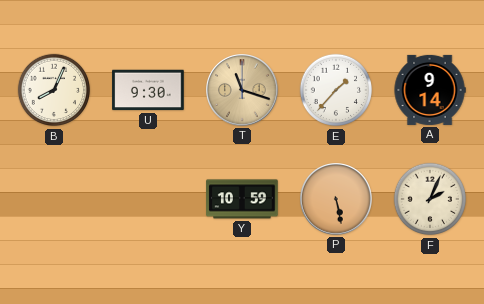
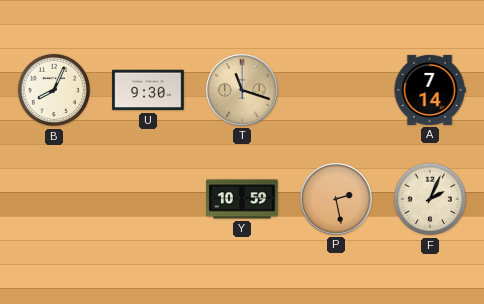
E: 1:37 -> none (336, 90)
A: 9:14 -> 7:14 (430, 90)
P: 5:28 -> 2:28 (337, 200)
